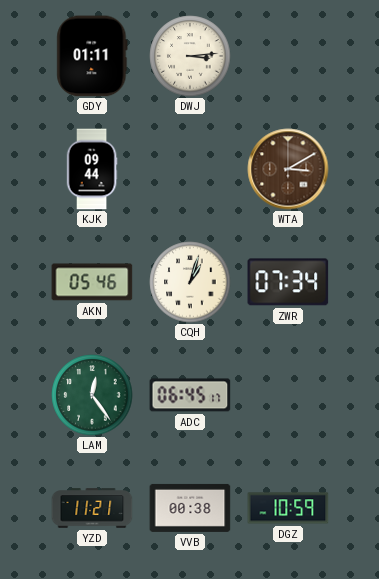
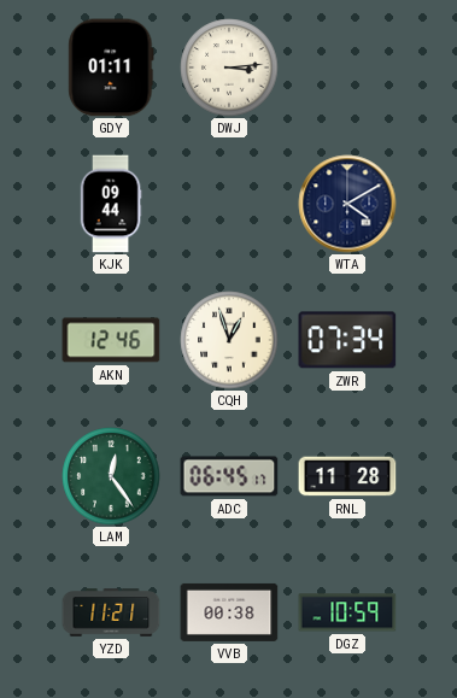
WTA: 3:10 -> 4:10 (347, 204)
WTA dial: brown -> navy (347, 204)
AKN: 05:46 -> 12:46 (111, 340)
CQH: 1:03 -> 12:57 (229, 340)
RNL: none -> 11:28 (347, 476)
